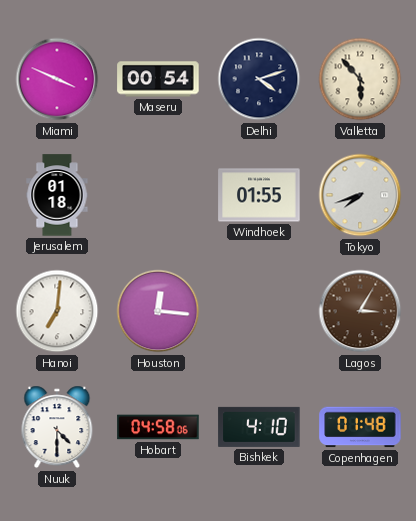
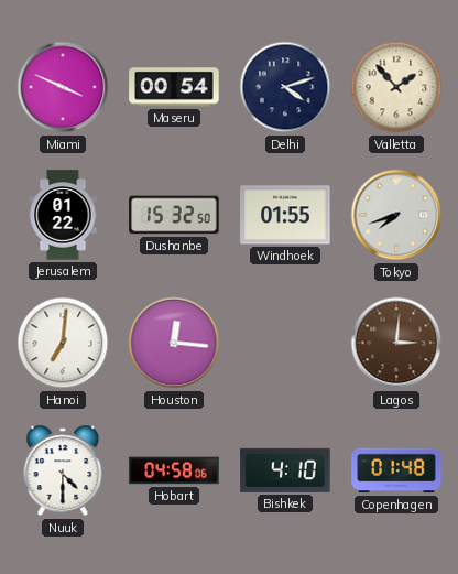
Valletta: 5:53 -> 1:53 (396, 87)
Jerusalem: 01:18 -> 01:22 (63, 215)
Dushanbe: none -> 15:32 (174, 215)
Lagos: 3:05 -> 3:01 (396, 343)
